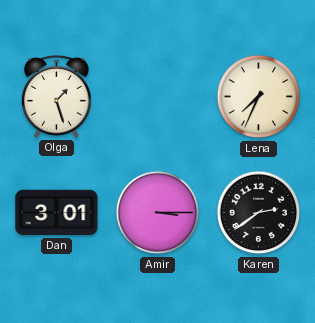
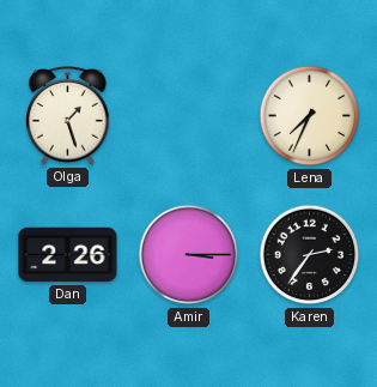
Dan: 3:01 -> 2:26 (68, 255)
Karen: 2:39 -> 2:36 (310, 255)
